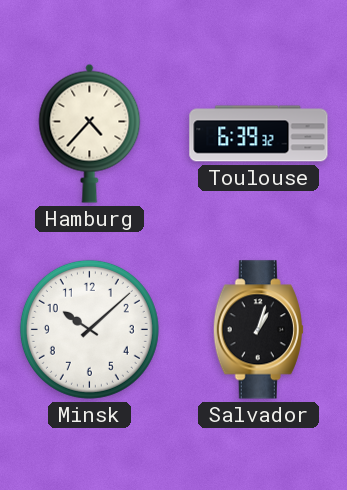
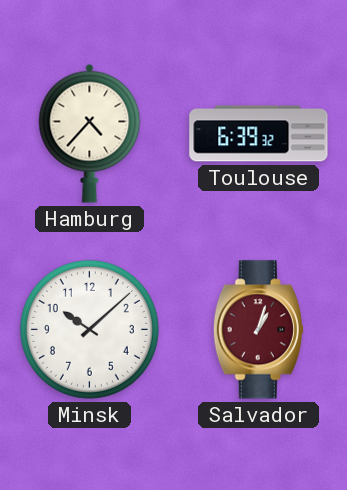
Salvador dial: black -> burgundy (258, 330)
